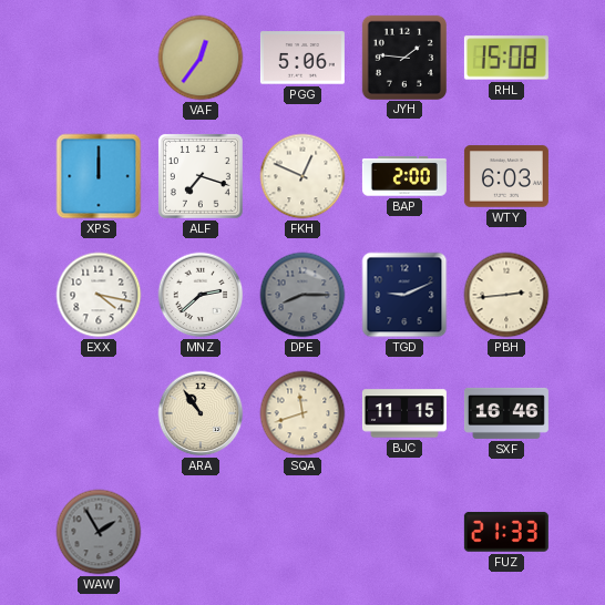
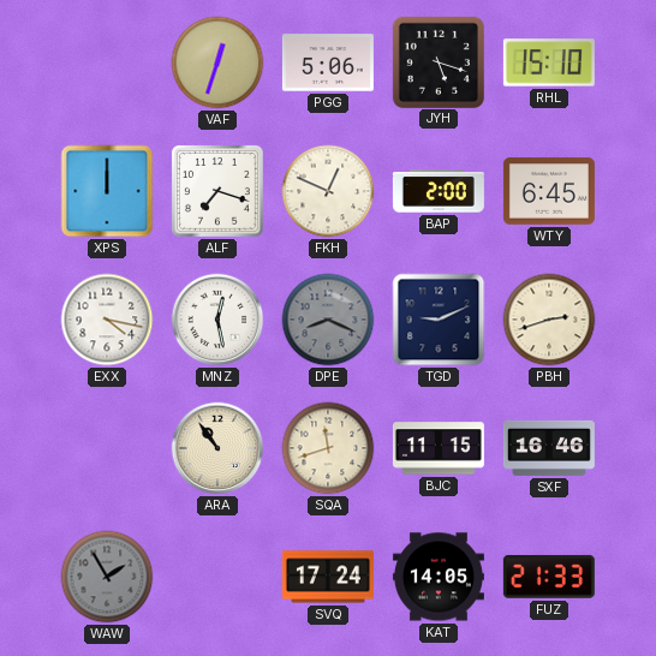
VAF: 12:36 -> 12:33 (217, 62)
JYH: 1:46 -> 5:18 (437, 61)
RHL: 15:08 -> 15:10 (549, 62)
WTY: 6:03 -> 6:45 (549, 191)
MNZ: 2:38 -> 12:28 (217, 320)
DPE: 8:15 -> 8:19 (328, 320)
PBH: 2:44 -> 2:42 (549, 320)
SVQ: none -> 17:24 (328, 577)
KAT: none -> 14:05 (439, 577)
